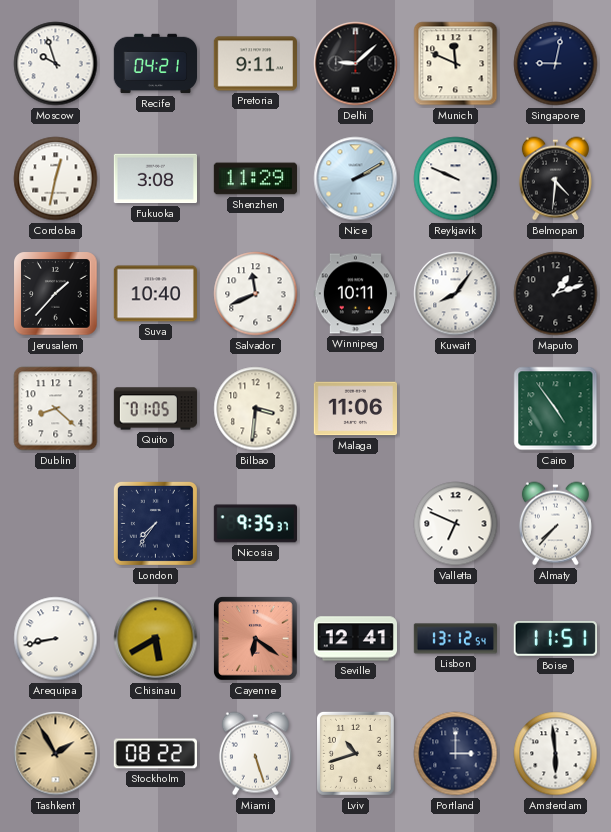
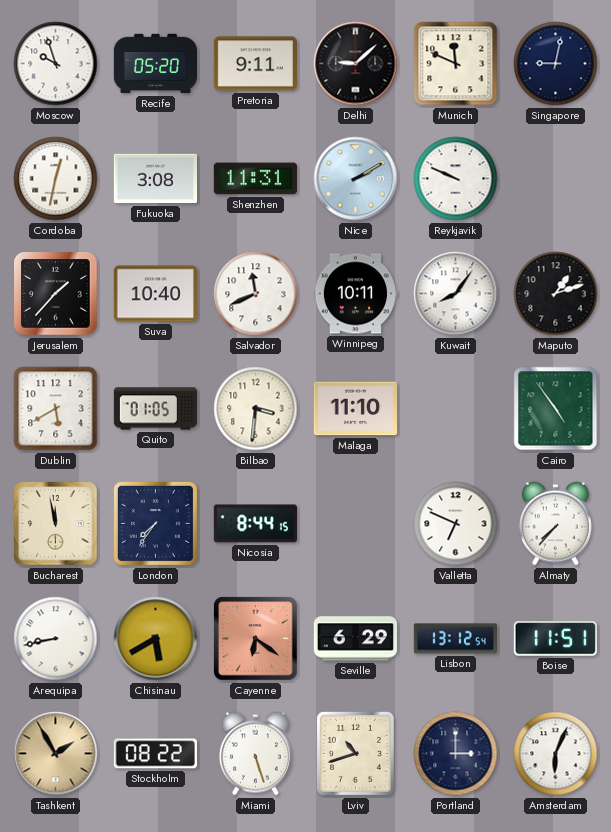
Recife: 04:21 -> 05:20 (155, 64)
Shenzhen: 11:29 -> 11:31 (255, 179)
Belmopan: 4:31 -> none (555, 179)
Dublin: 8:22 -> 5:40 (56, 409)
Malaga: 11:06 -> 11:10 (355, 409)
Bucharest: none -> 11:58 (56, 524)
Nicosia: 9:35 -> 8:44 (255, 524)
Seville: 12:41 -> 6:29 (355, 639)
Amsterdam: 5:59 -> 6:04 (556, 754)
